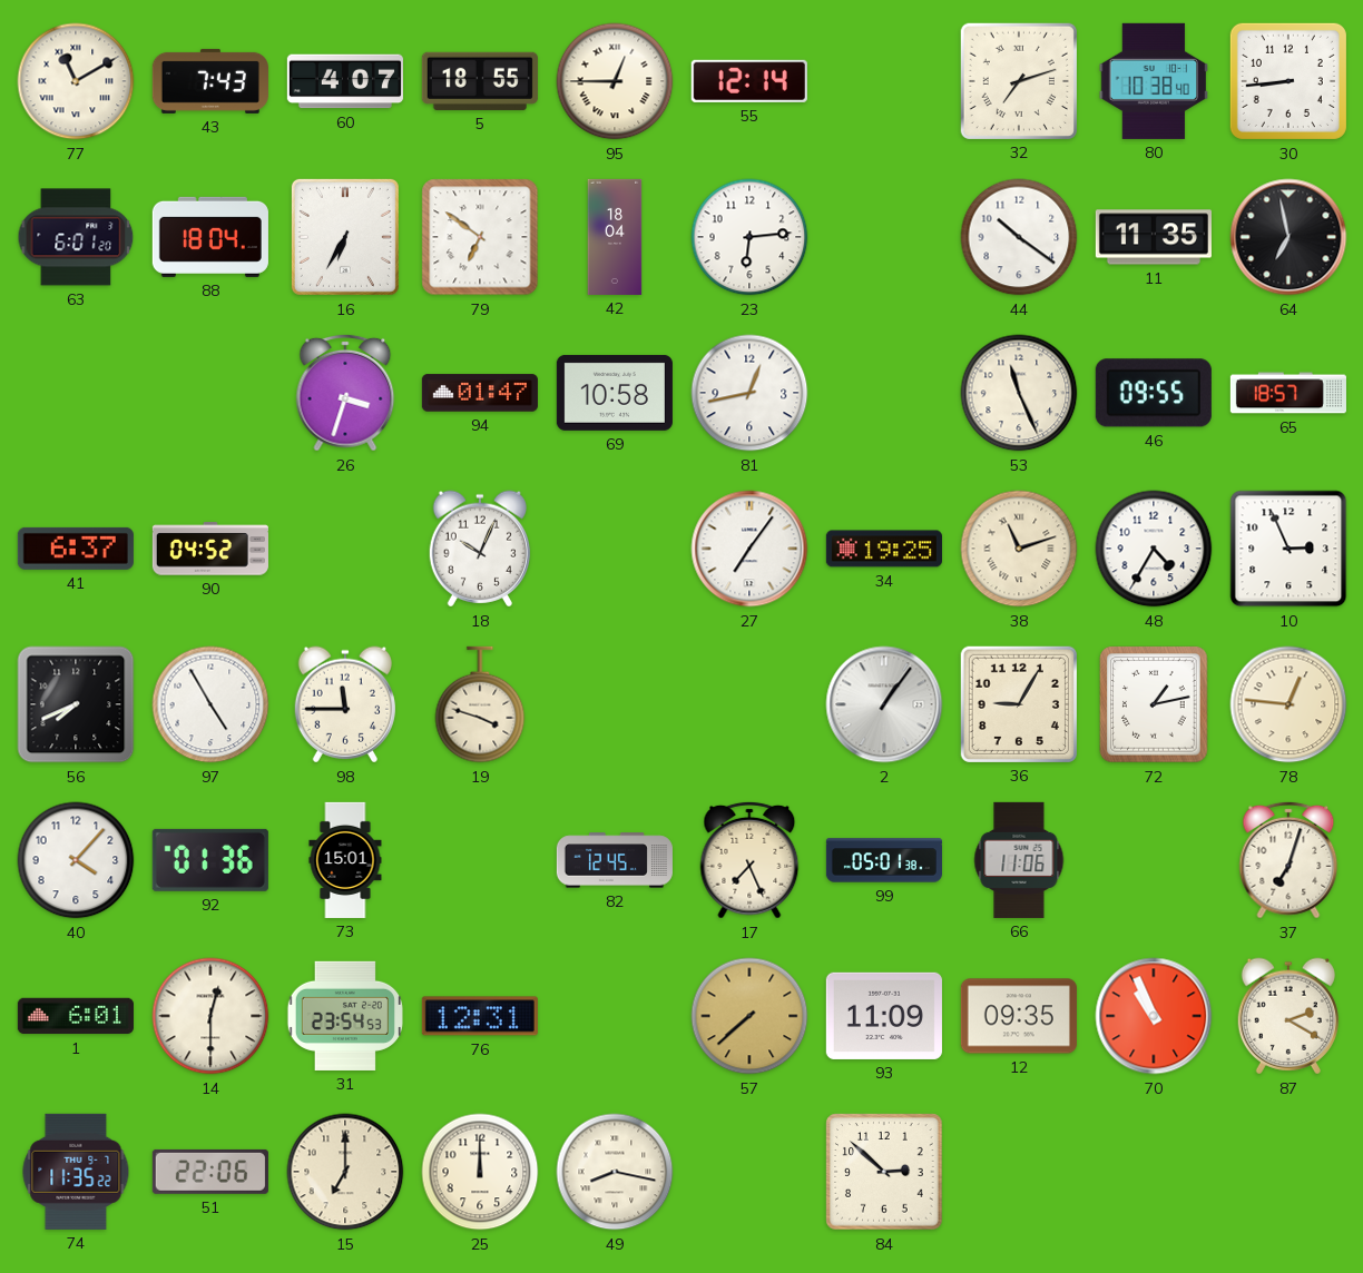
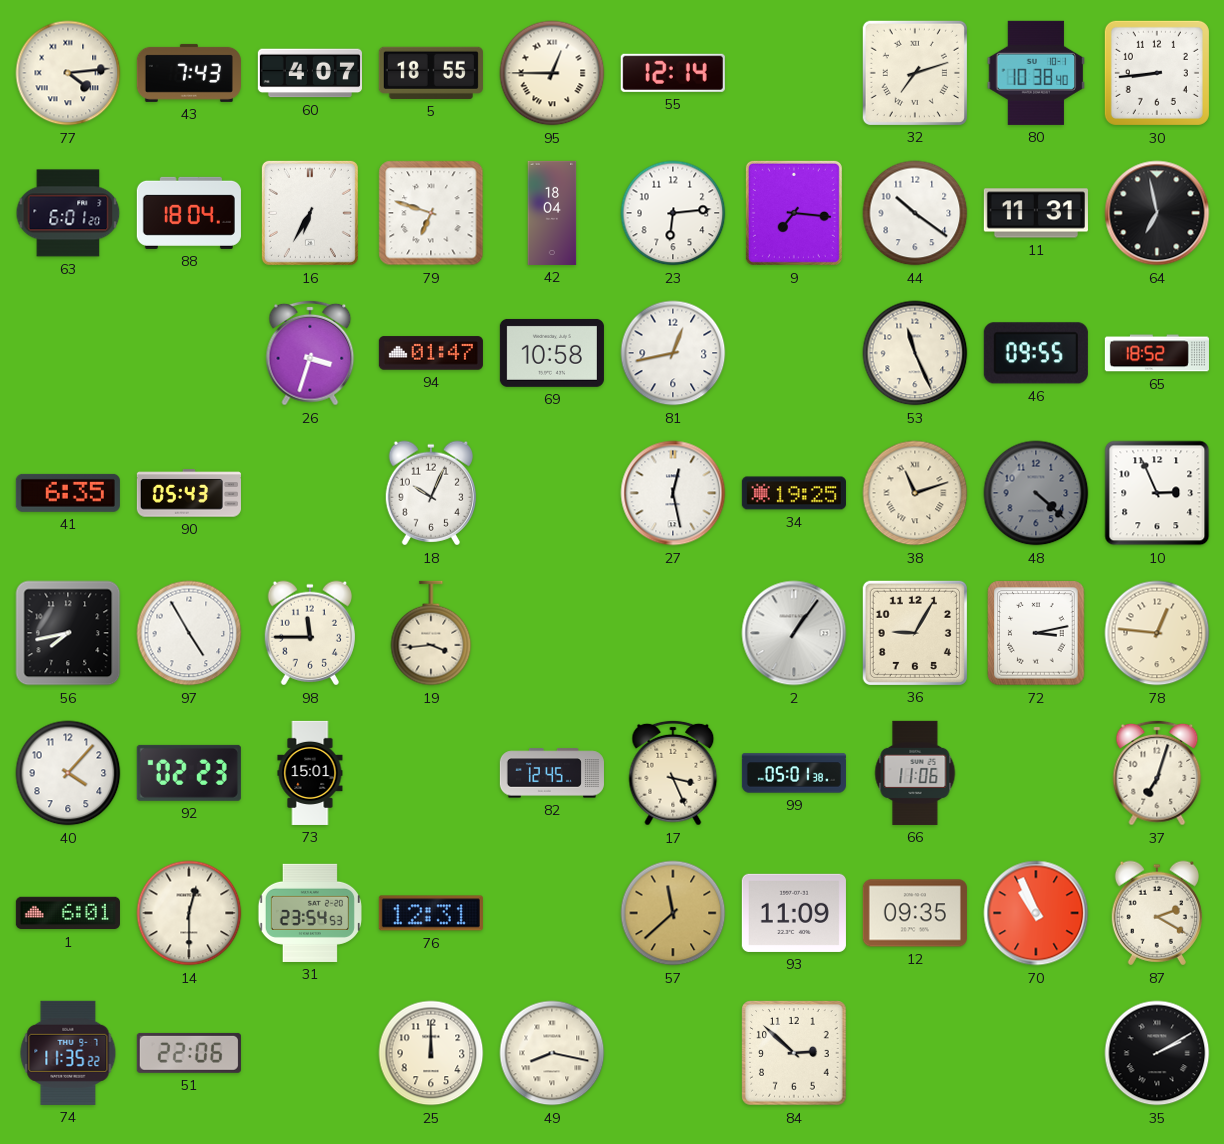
77: 11:10 -> 4:14 (68, 73)
79: 6:51 -> 6:48 (431, 213)
9: none -> 7:16 (794, 213)
11: 11:35 -> 11:31 (1036, 213)
65: 18:57 -> 18:52 (1157, 353)
41: 6:37 -> 6:35 (68, 493)
90: 04:52 -> 05:43 (189, 493)
27: 7:06 -> 12:28 (673, 493)
48: 4:35 -> 4:22 (1036, 493)
48 dial: white -> grey (1036, 493)
56: 7:41 -> 7:43 (68, 633)
19: 3:48 -> 3:44 (431, 633)
72: 1:13 -> 3:13 (1036, 633)
92: 01:36 -> 02:23 (189, 773)
17: 7:26 -> 3:26 (673, 773)
57: 7:38 -> 11:38 (673, 913)
15: 7:00 -> none (345, 1172)
35: none -> 2:10 (1157, 1053)
